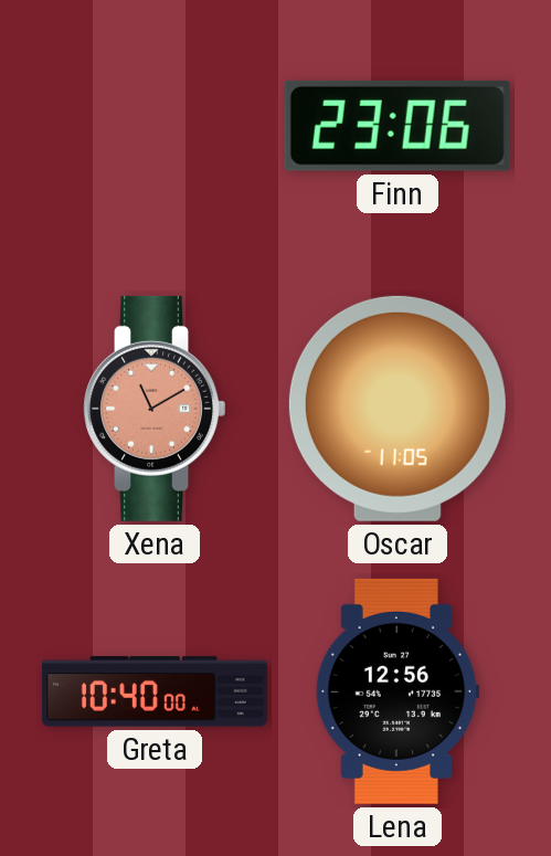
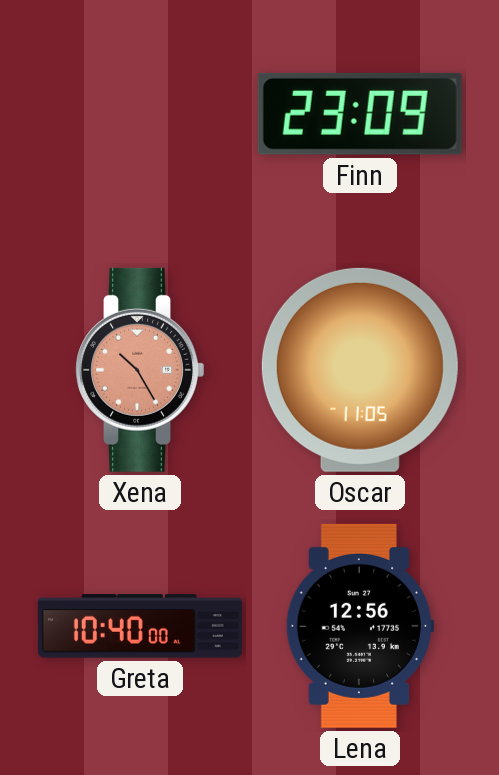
Finn: 23:06 -> 23:09 (360, 114)
Xena: 11:10 -> 10:25 (140, 370)
